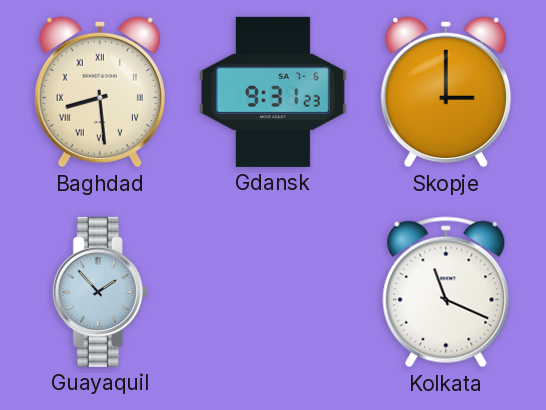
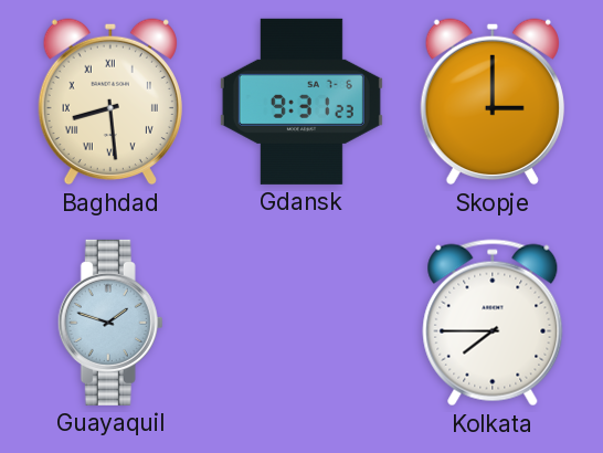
Guayaquil: 1:53 -> 1:48 (110, 323)
Kolkata: 11:19 -> 7:45 (493, 323)
